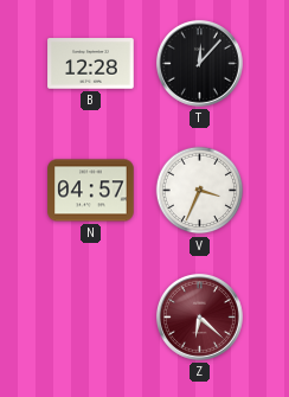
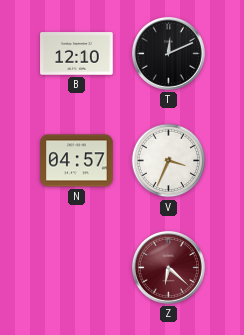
B: 12:28 -> 12:10 (77, 54)
T: 12:07 -> 12:11 (168, 53)
